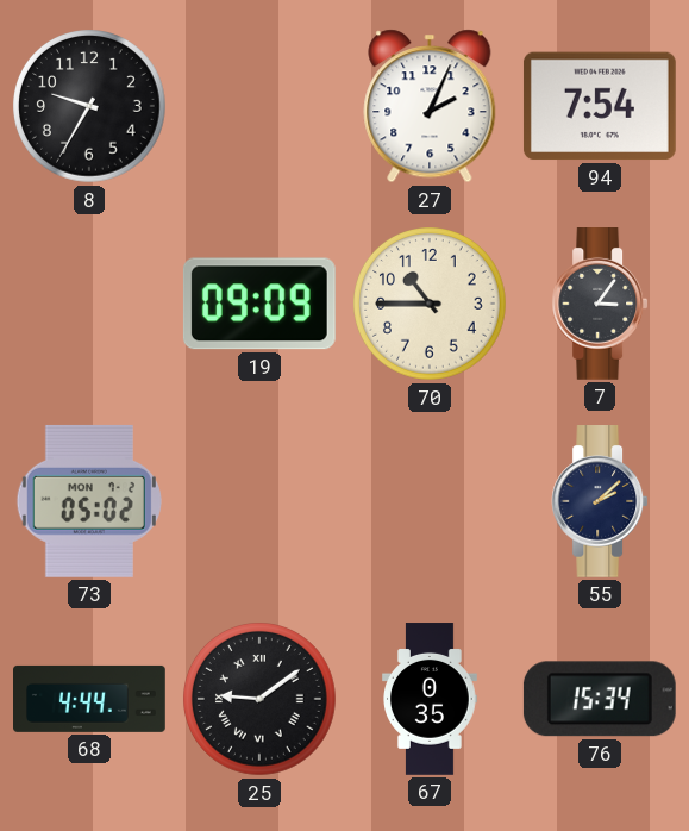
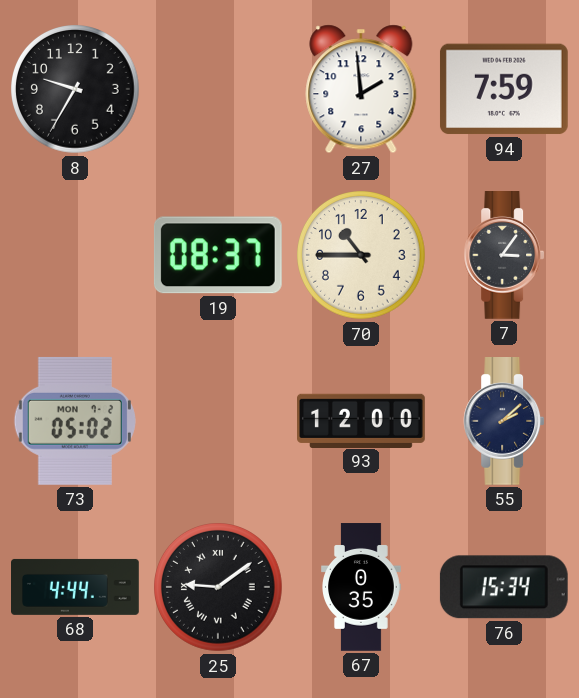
27: 2:04 -> 1:59 (361, 89)
94: 7:54 -> 7:59 (504, 89)
19: 09:09 -> 08:37 (218, 255)
93: none -> 12:00 (362, 420)
